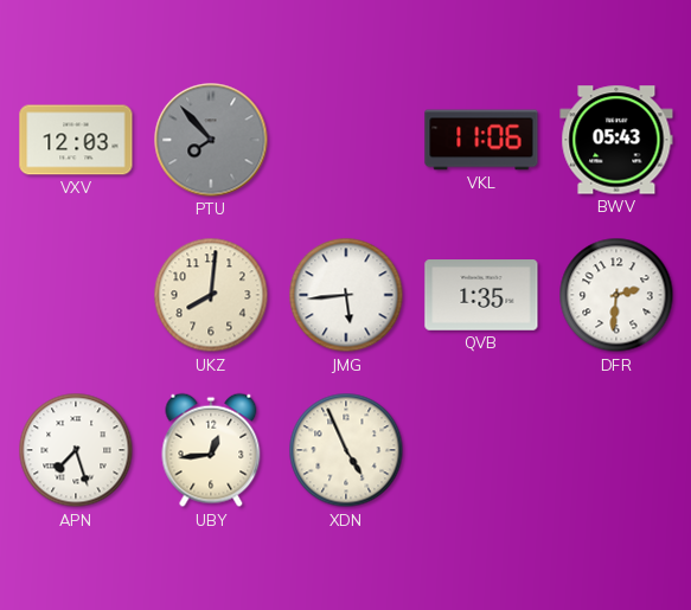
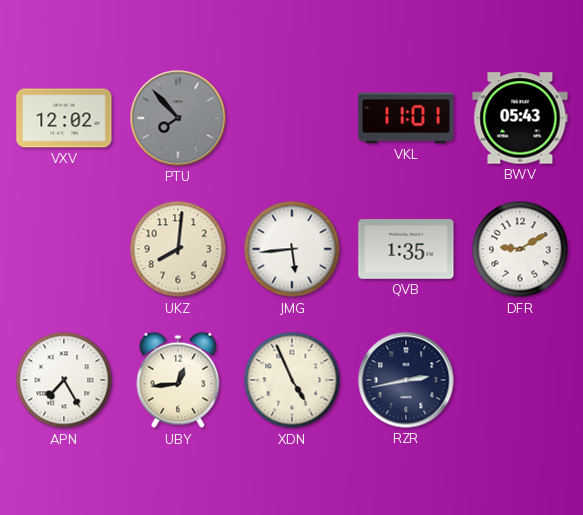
VXV: 12:03 -> 12:02 (64, 118)
VKL: 11:06 -> 11:01 (406, 118)
DFR: 2:31 -> 9:10 (520, 249)
APN: 7:27 -> 7:25 (64, 380)
RZR: none -> 2:43 (406, 380)
